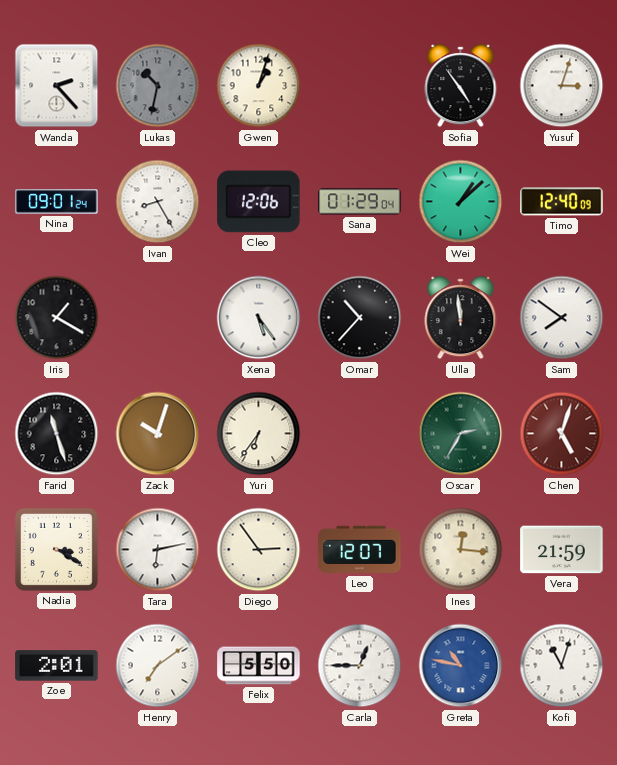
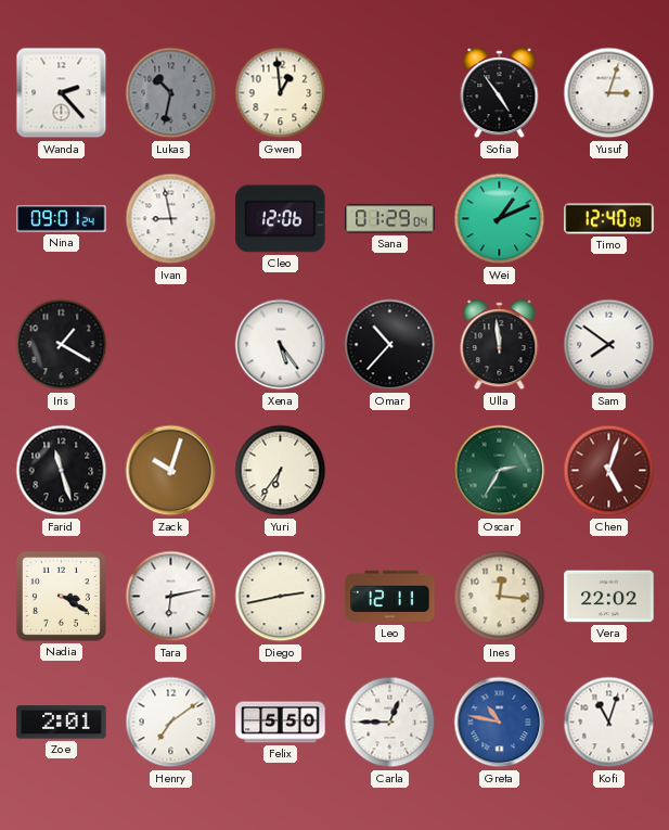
Gwen: 1:03 -> 12:59 (281, 93)
Ivan: 8:25 -> 8:58 (171, 219)
Wei: 1:08 -> 1:11 (500, 219)
Diego: 2:54 -> 2:43 (281, 597)
Leo: 12:07 -> 12:11 (390, 597)
Vera: 21:59 -> 22:02 (609, 597)
